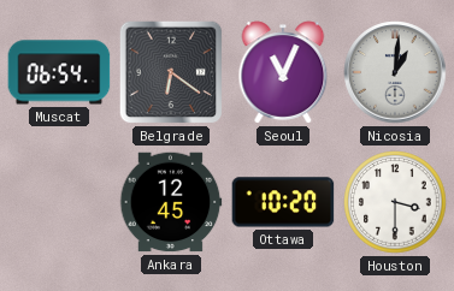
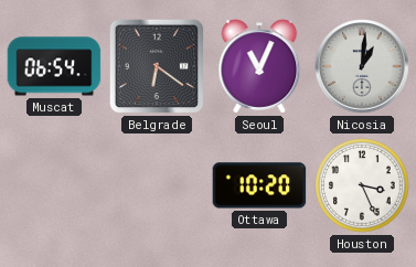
Ankara: 12:45 -> none (171, 202)
Houston: 3:30 -> 3:26 (362, 185)
